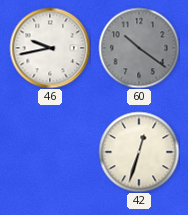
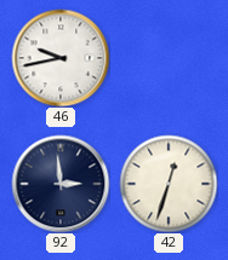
60: 10:21 -> none (139, 48)
92: none -> 2:59 (61, 184)
